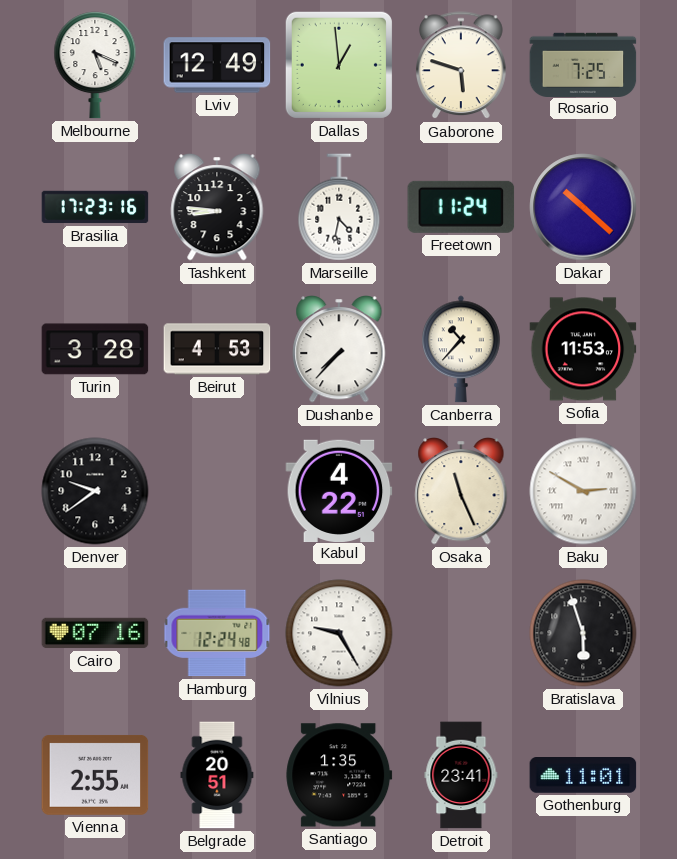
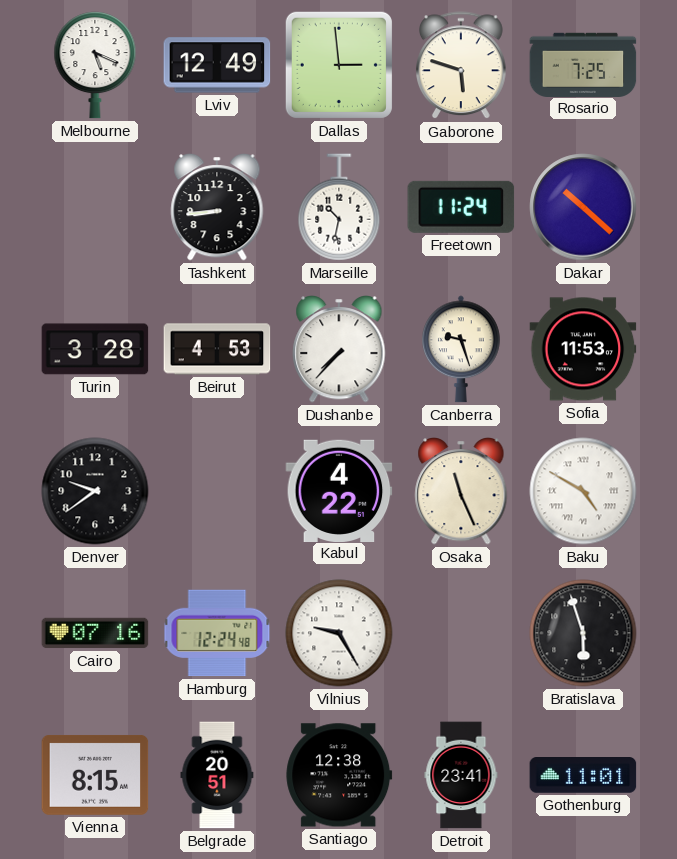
Dallas: 12:59 -> 2:59 (339, 65)
Brasilia: 17:23 -> none (95, 207)
Tashkent: 8:46 -> 8:44 (217, 207)
Marseille: 4:32 -> 10:32 (339, 207)
Canberra: 10:37 -> 9:27 (462, 349)
Baku: 2:50 -> 4:50 (583, 491)
Vienna: 2:55 -> 8:15 (95, 775)
Santiago: 1:35 -> 12:38 (339, 775)
